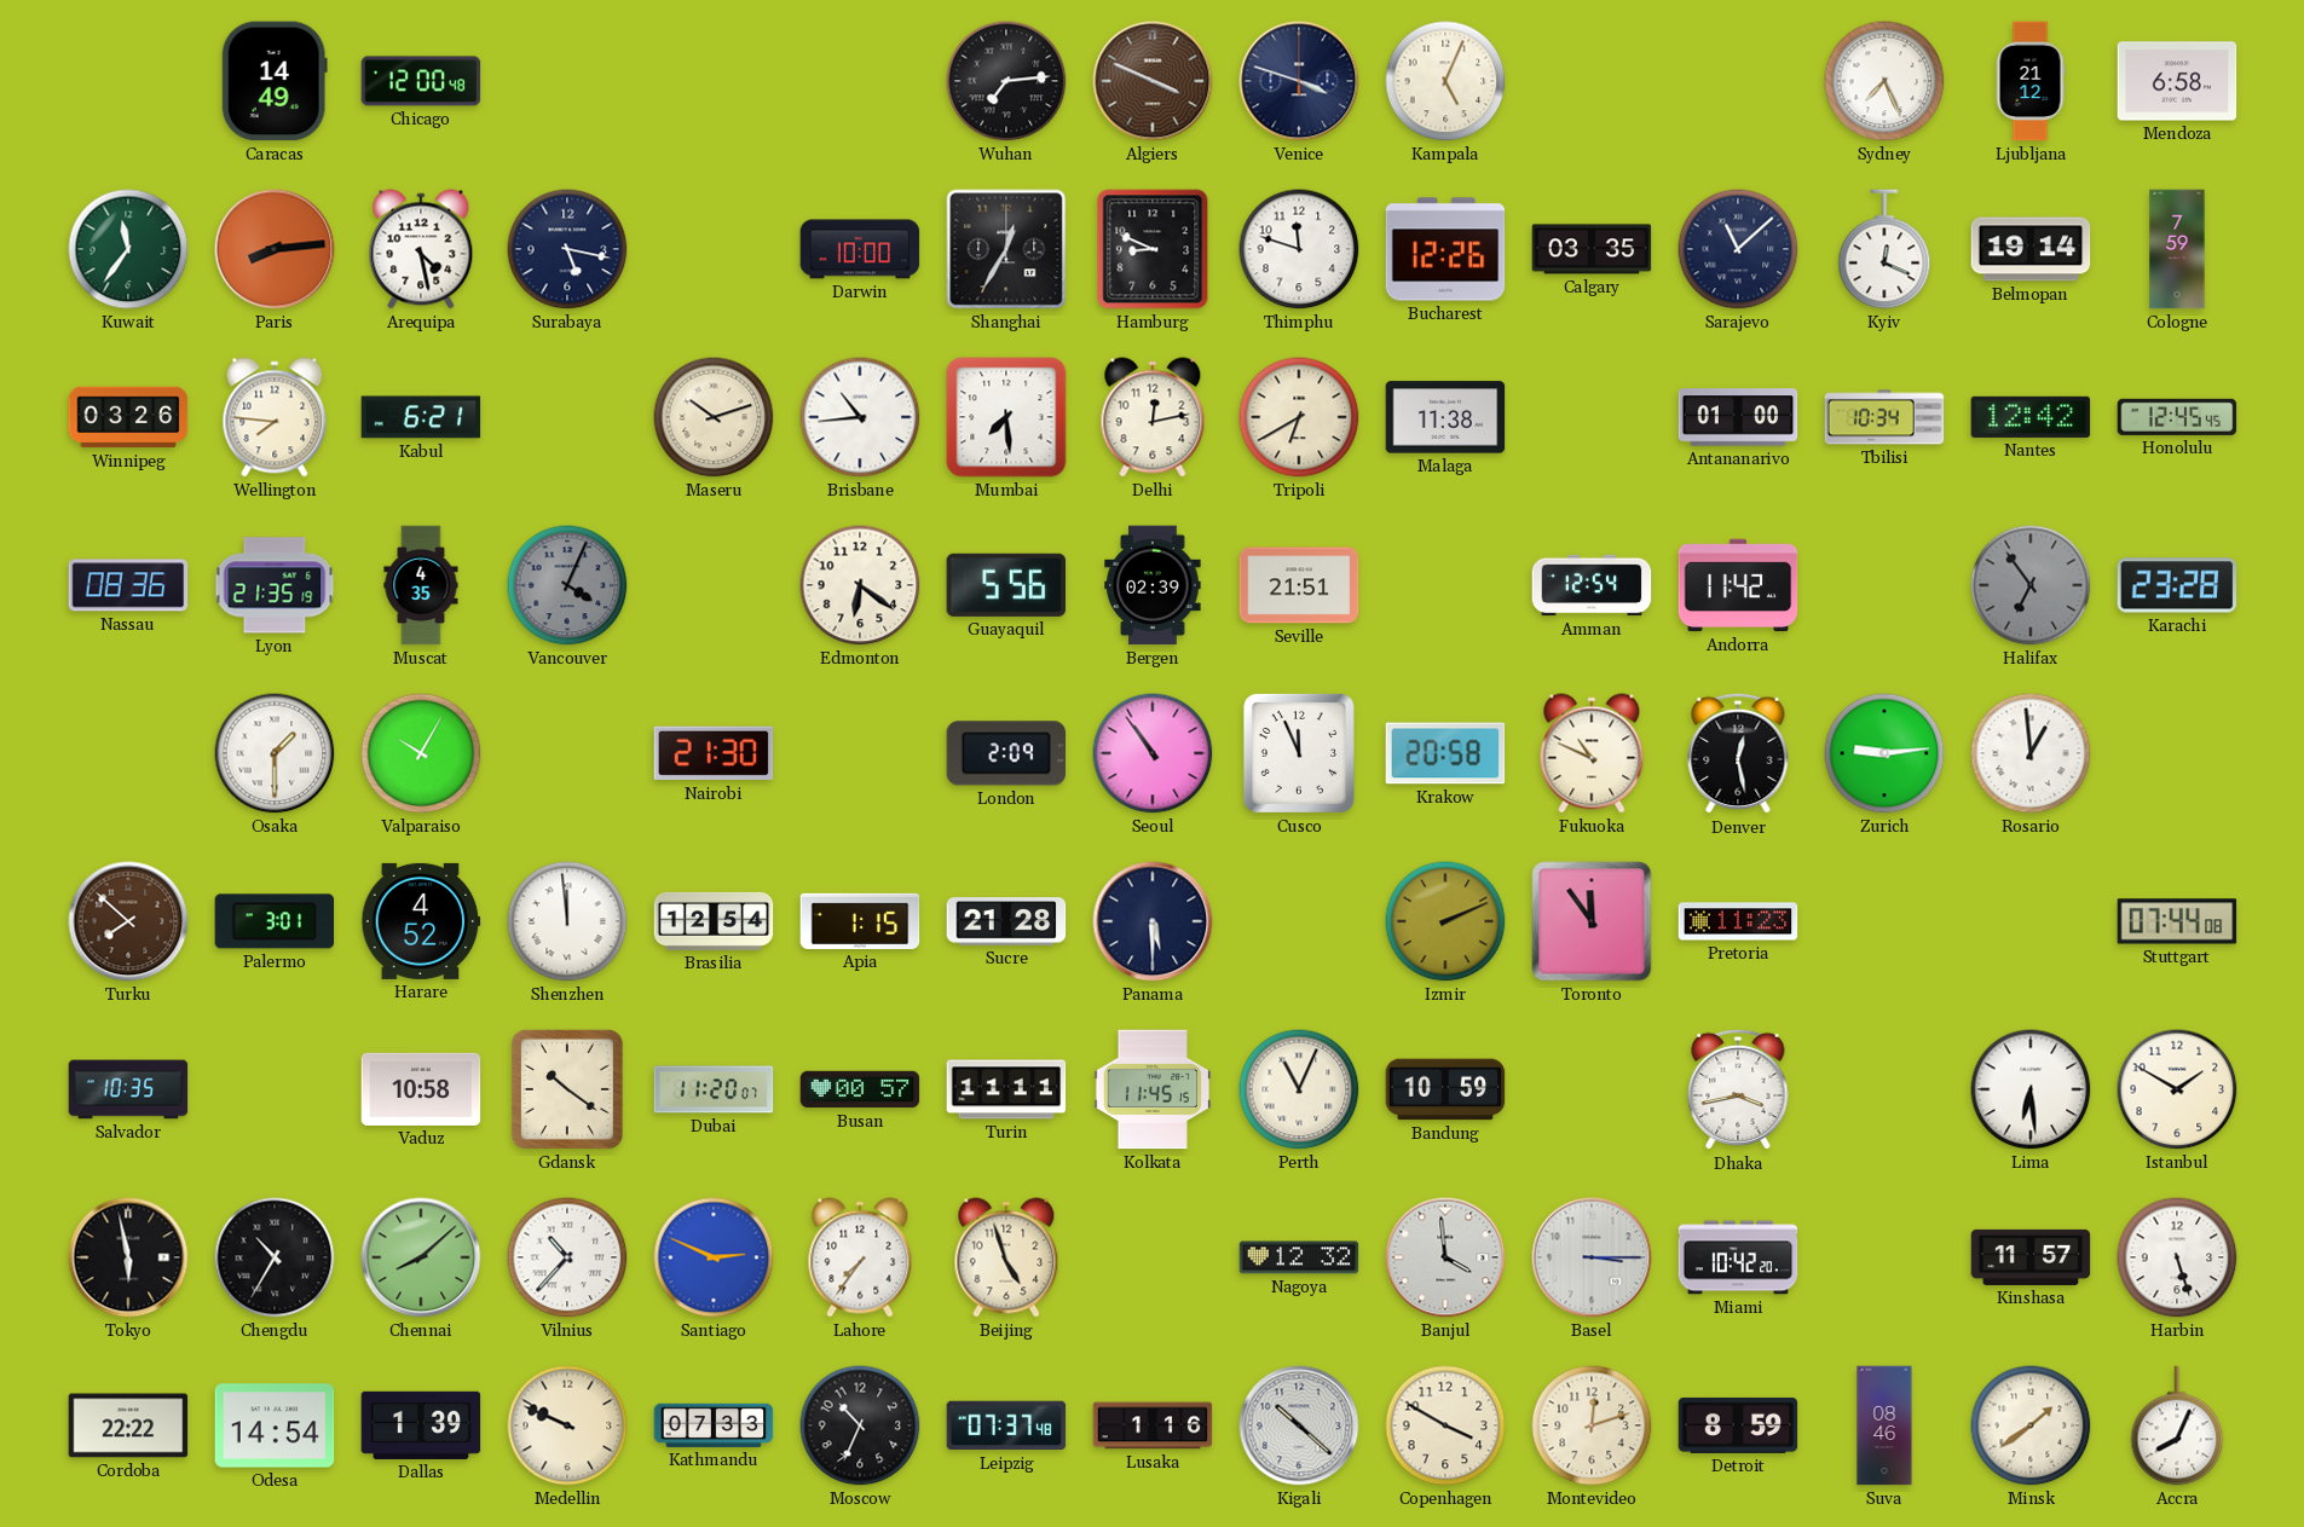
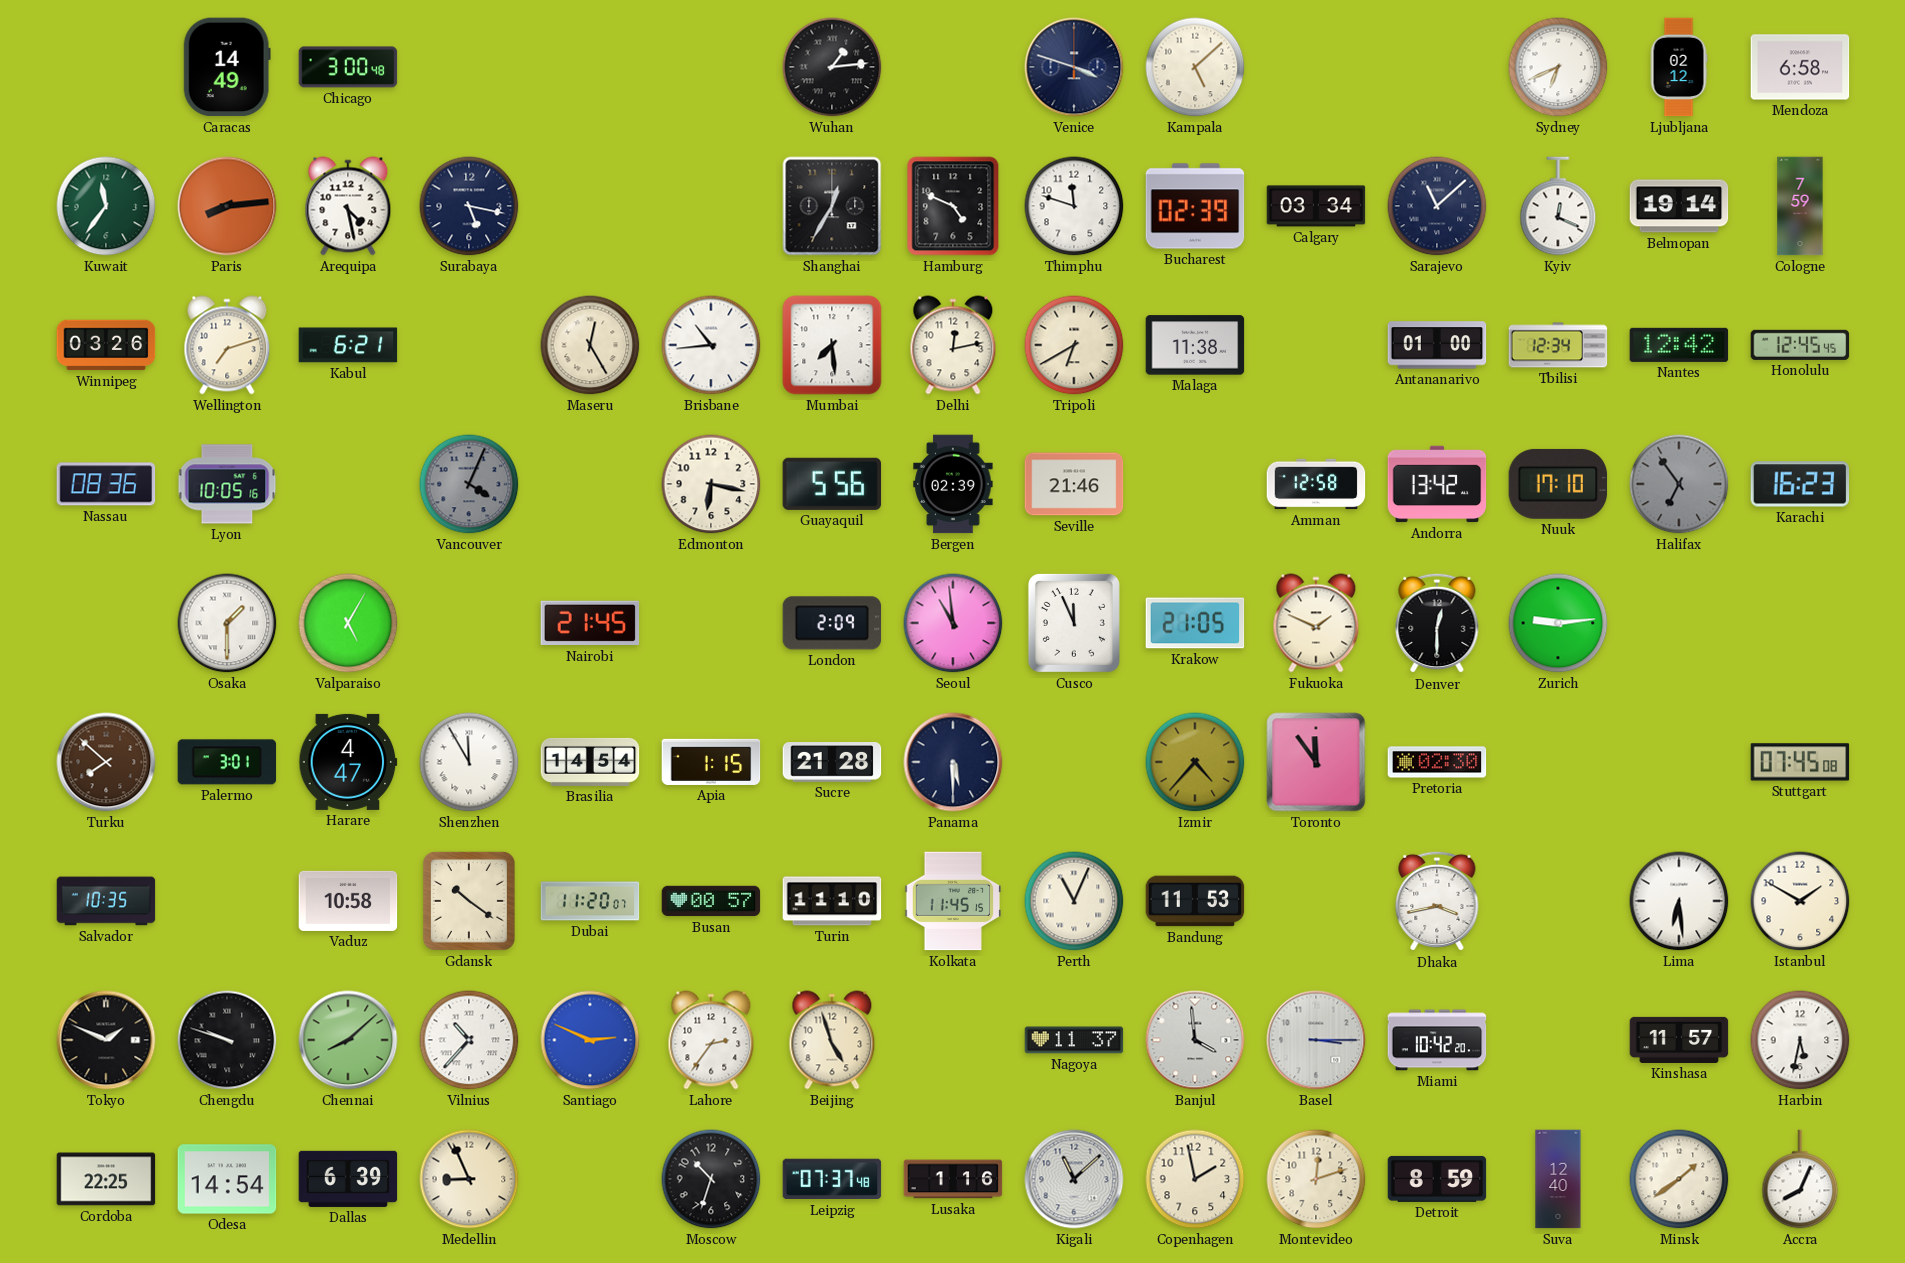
Chicago: 12:00 -> 3:00 (348, 67)
Wuhan: 7:14 -> 1:14 (832, 67)
Algiers: 3:49 -> none (1153, 81)
Kampala: 5:04 -> 5:08 (1195, 67)
Sydney: 7:26 -> 6:41 (1558, 67)
Ljubljana: 21:12 -> 02:12 (1679, 67)
Darwin: 10:00 -> none (860, 249)
Hamburg: 8:49 -> 4:49 (953, 206)
Bucharest: 12:26 -> 02:39 (1195, 206)
Calgary: 03:35 -> 03:34 (1316, 206)
Wellington: 7:46 -> 7:12 (227, 345)
Maseru: 10:12 -> 12:25 (590, 345)
Tbilisi: 10:34 -> 12:34 (1558, 345)
Lyon: 21:35 -> 10:05 (227, 484)
Muscat: 4:35 -> none (421, 585)
Edmonton: 6:21 -> 6:17 (711, 484)
Seville: 21:51 -> 21:46 (1074, 484)
Amman: 12:54 -> 12:58 (1316, 484)
Andorra: 11:42 -> 13:42 (1437, 484)
Nuuk: none -> 17:10 (1558, 484)
Karachi: 23:28 -> 16:23 (1800, 484)
Valparaiso: 10:05 -> 5:05 (348, 623)
Nairobi: 21:30 -> 21:45 (590, 623)
Seoul: 10:54 -> 10:59 (953, 623)
Krakow: 20:58 -> 21:05 (1195, 623)
Fukuoka: 10:49 -> 1:49 (1316, 623)
Denver: 12:28 -> 12:30 (1437, 623)
Rosario: 12:59 -> none (2031, 753)
Harare: 4:52 -> 4:47 (348, 762)
Shenzhen: 11:59 -> 11:55 (469, 762)
Brasilia: 12:54 -> 14:54 (590, 762)
Izmir: 2:11 -> 4:37 (1195, 762)
Pretoria: 11:23 -> 02:30 (1437, 762)
Stuttgart: 07:44 -> 07:45 (1800, 762)
Turin: 11:11 -> 11:10 (832, 901)
Bandung: 10:59 -> 11:53 (1195, 901)
Tokyo: 5:58 -> 1:49 (106, 1040)
Chengdu: 10:35 -> 9:48 (227, 1040)
Lahore: 7:36 -> 2:36 (711, 1040)
Nagoya: 12:32 -> 11:37 (1074, 1040)
Harbin: 5:27 -> 5:32 (1800, 1040)
Cordoba: 22:22 -> 22:25 (106, 1179)
Dallas: 1:39 -> 6:39 (348, 1179)
Medellin: 9:49 -> 8:56 (469, 1179)
Kathmandu: 07:33 -> none (714, 1425)
Moscow: 10:34 -> 10:33 (711, 1179)
Kigali: 10:22 -> 11:08 (1074, 1179)
Copenhagen: 3:50 -> 1:58 (1195, 1179)
Suva: 08:46 -> 12:40 (1558, 1179)
